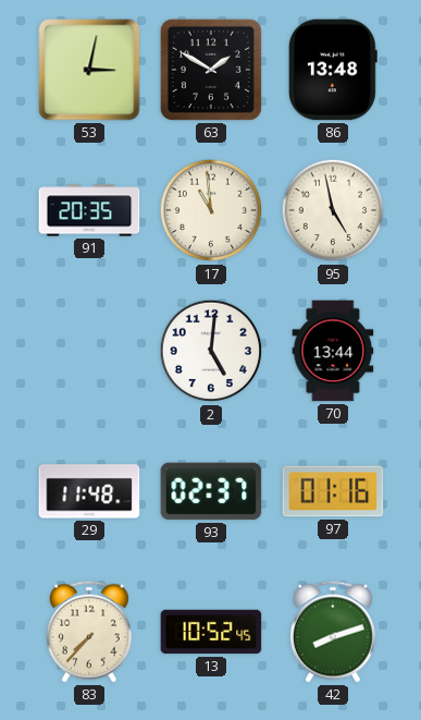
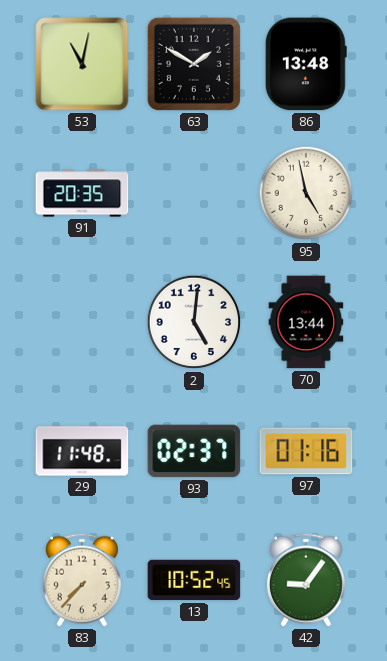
53: 3:02 -> 11:02 (82, 64)
17: 10:59 -> none (211, 210)
42: 8:12 -> 9:06 (306, 580)
